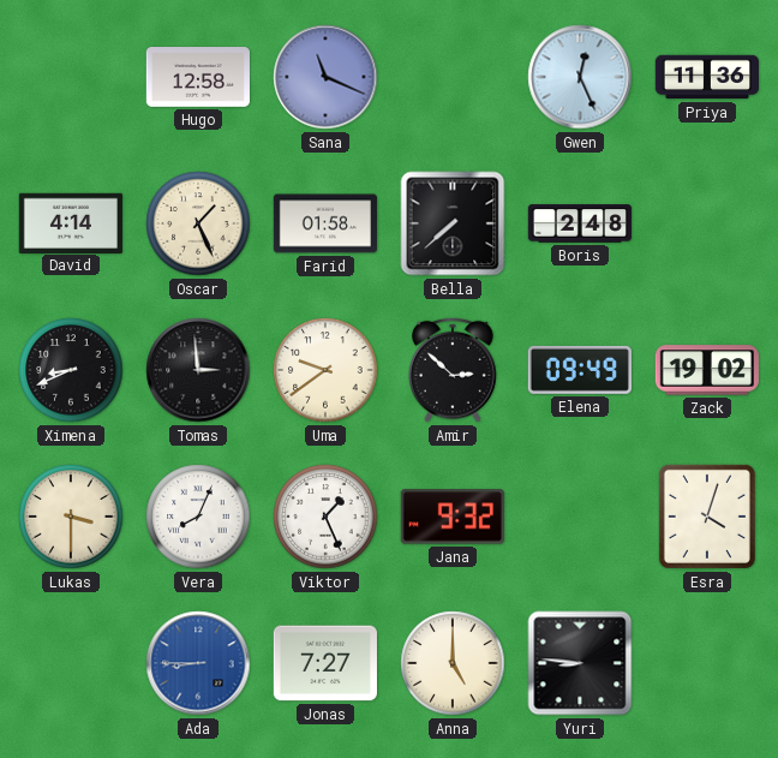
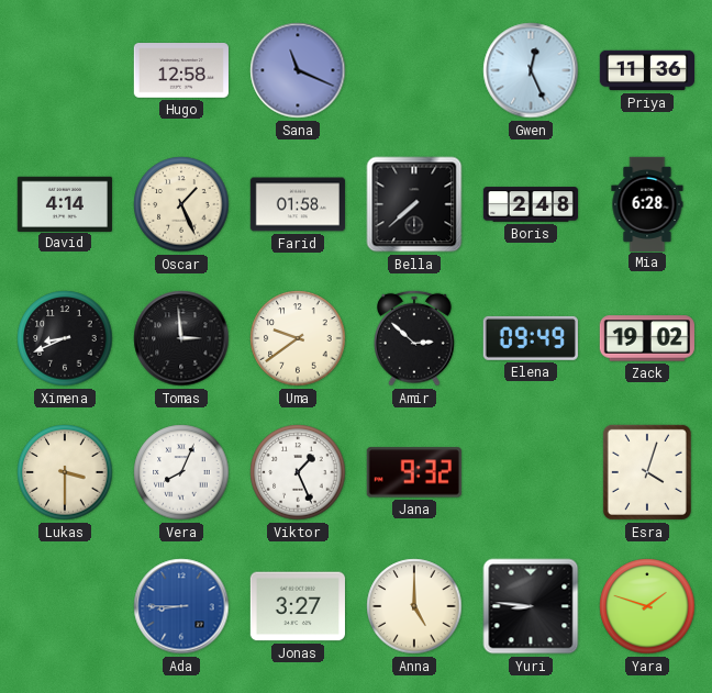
Mia: none -> 6:28 (647, 203)
Jonas: 7:27 -> 3:27 (298, 606)
Yara: none -> 1:48 (647, 606)
